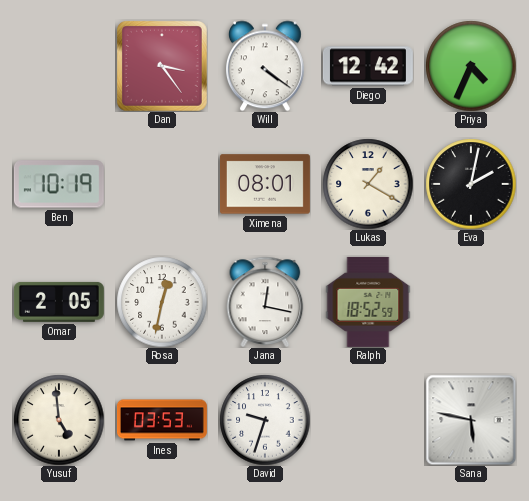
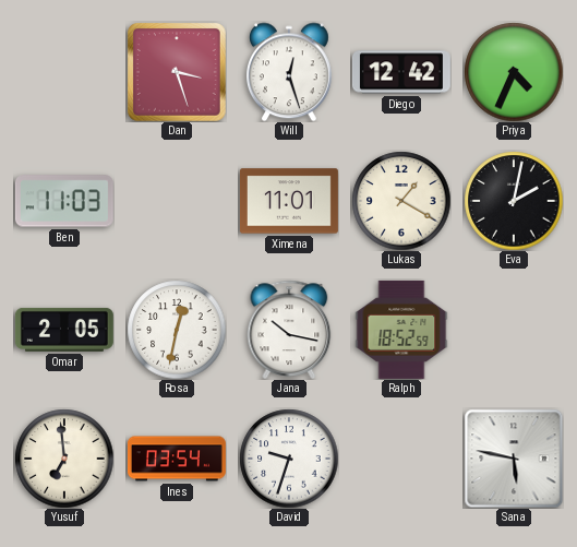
Dan: 3:24 -> 3:27 (177, 72)
Will: 4:21 -> 12:27 (289, 72)
Ben: 10:19 -> 11:03 (64, 201)
Ximena: 08:01 -> 11:01 (289, 201)
Jana: 12:17 -> 10:17 (289, 330)
Yusuf: 4:59 -> 6:59 (64, 459)
Ines: 03:53 -> 03:54 (177, 459)
